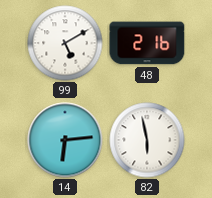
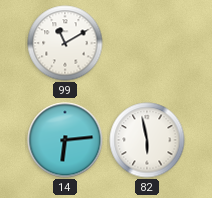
99: 5:10 -> 11:10 (65, 43)
48: 2:16 -> none (147, 43)
